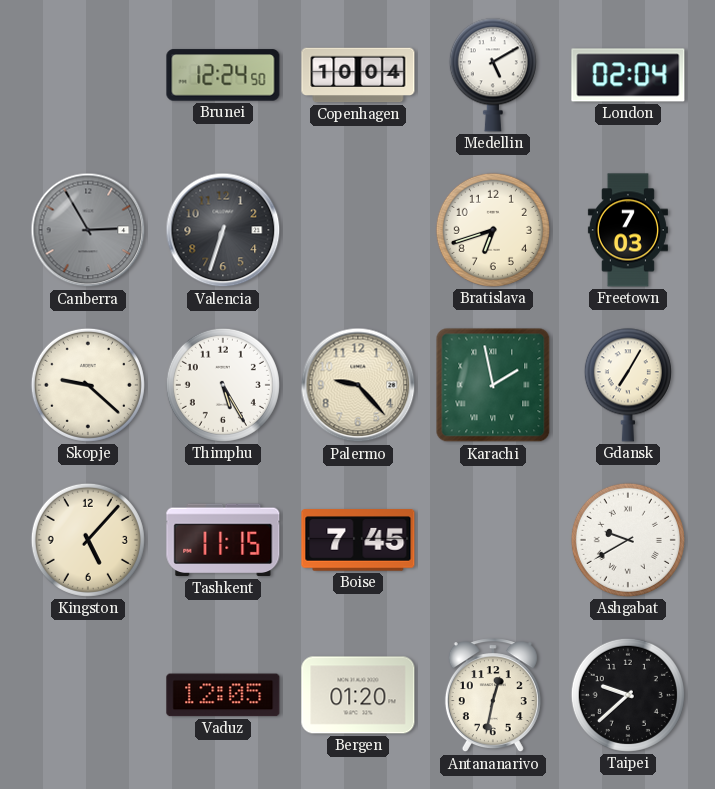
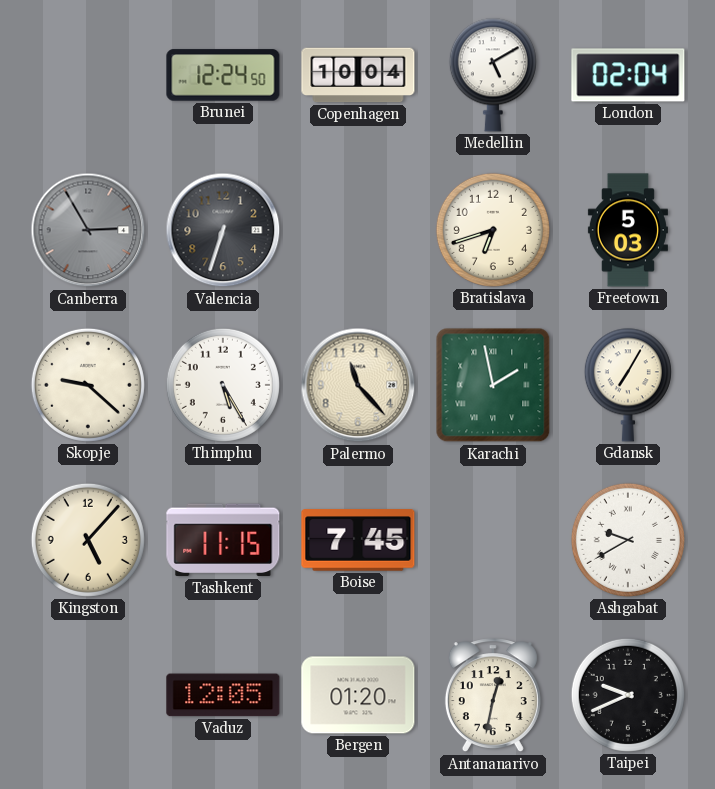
Freetown: 7:03 -> 5:03 (628, 230)
Palermo: 9:23 -> 11:23 (358, 385)
Taipei: 9:38 -> 9:41 (628, 695)
